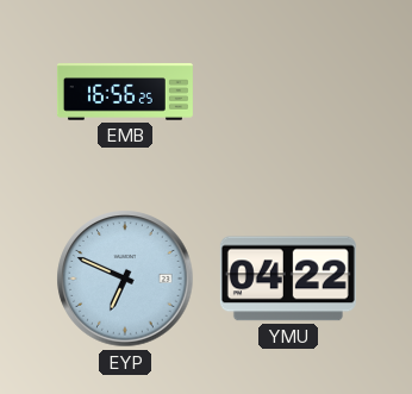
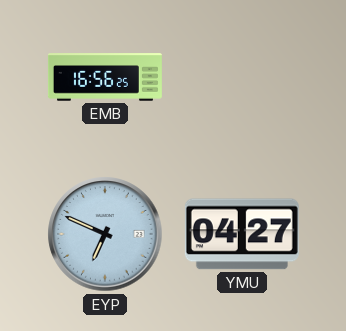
YMU: 04:22 -> 04:27 (242, 234)
